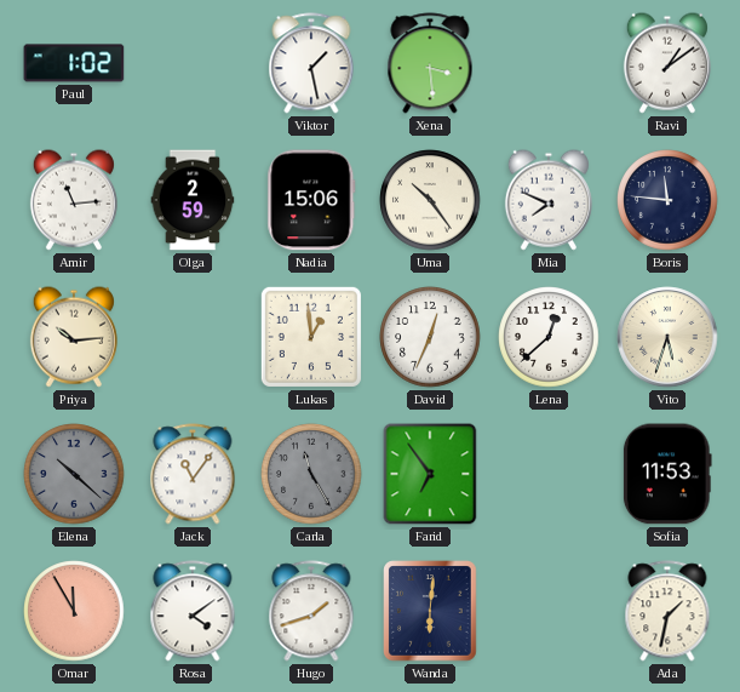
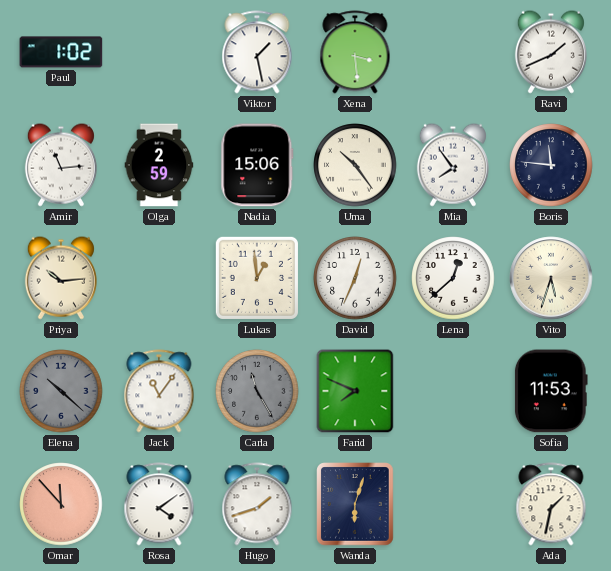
Ravi: 1:09 -> 1:41 (551, 52)
Mia: 7:49 -> 7:54 (453, 165)
Farid: 6:54 -> 7:49 (355, 391)
Omar: 11:55 -> 11:53 (61, 504)
Wanda: 6:01 -> 6:03 (355, 504)
